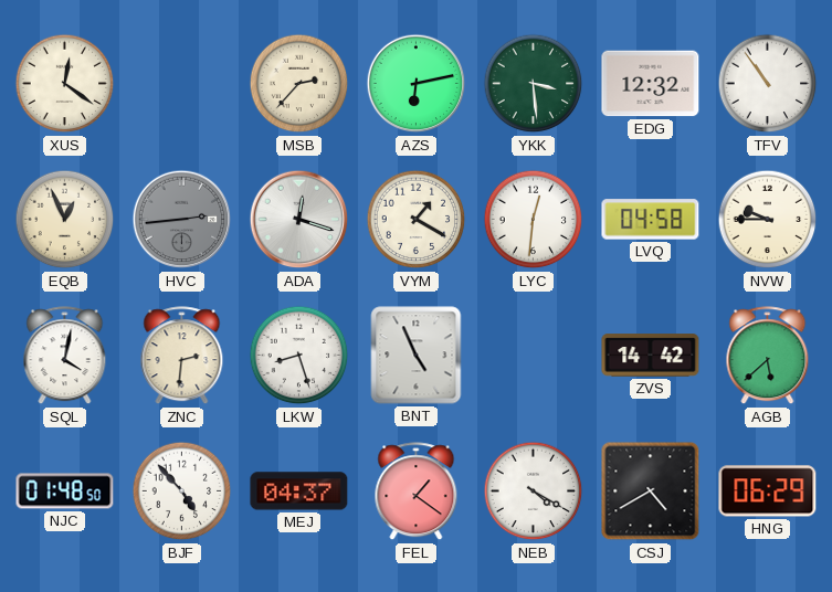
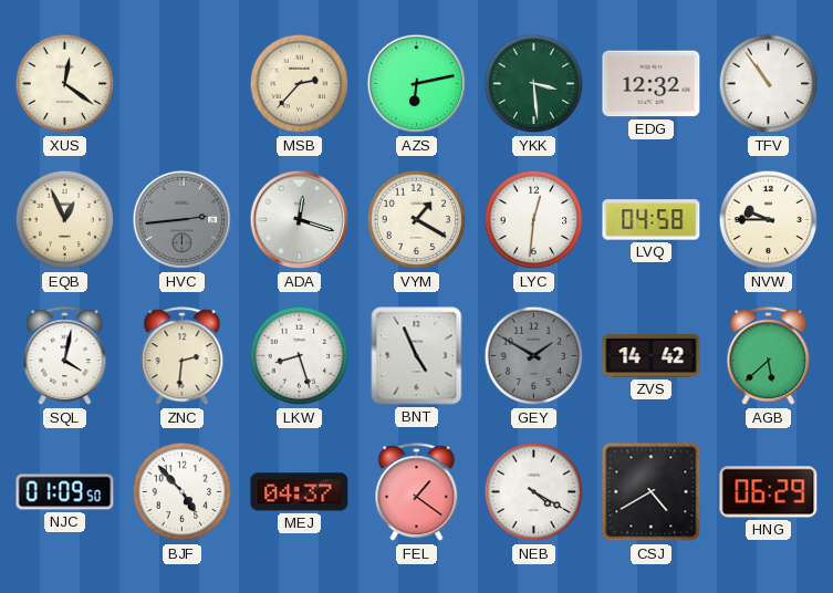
GEY: none -> 1:50 (534, 356)
NJC: 01:48 -> 01:09 (65, 492)
